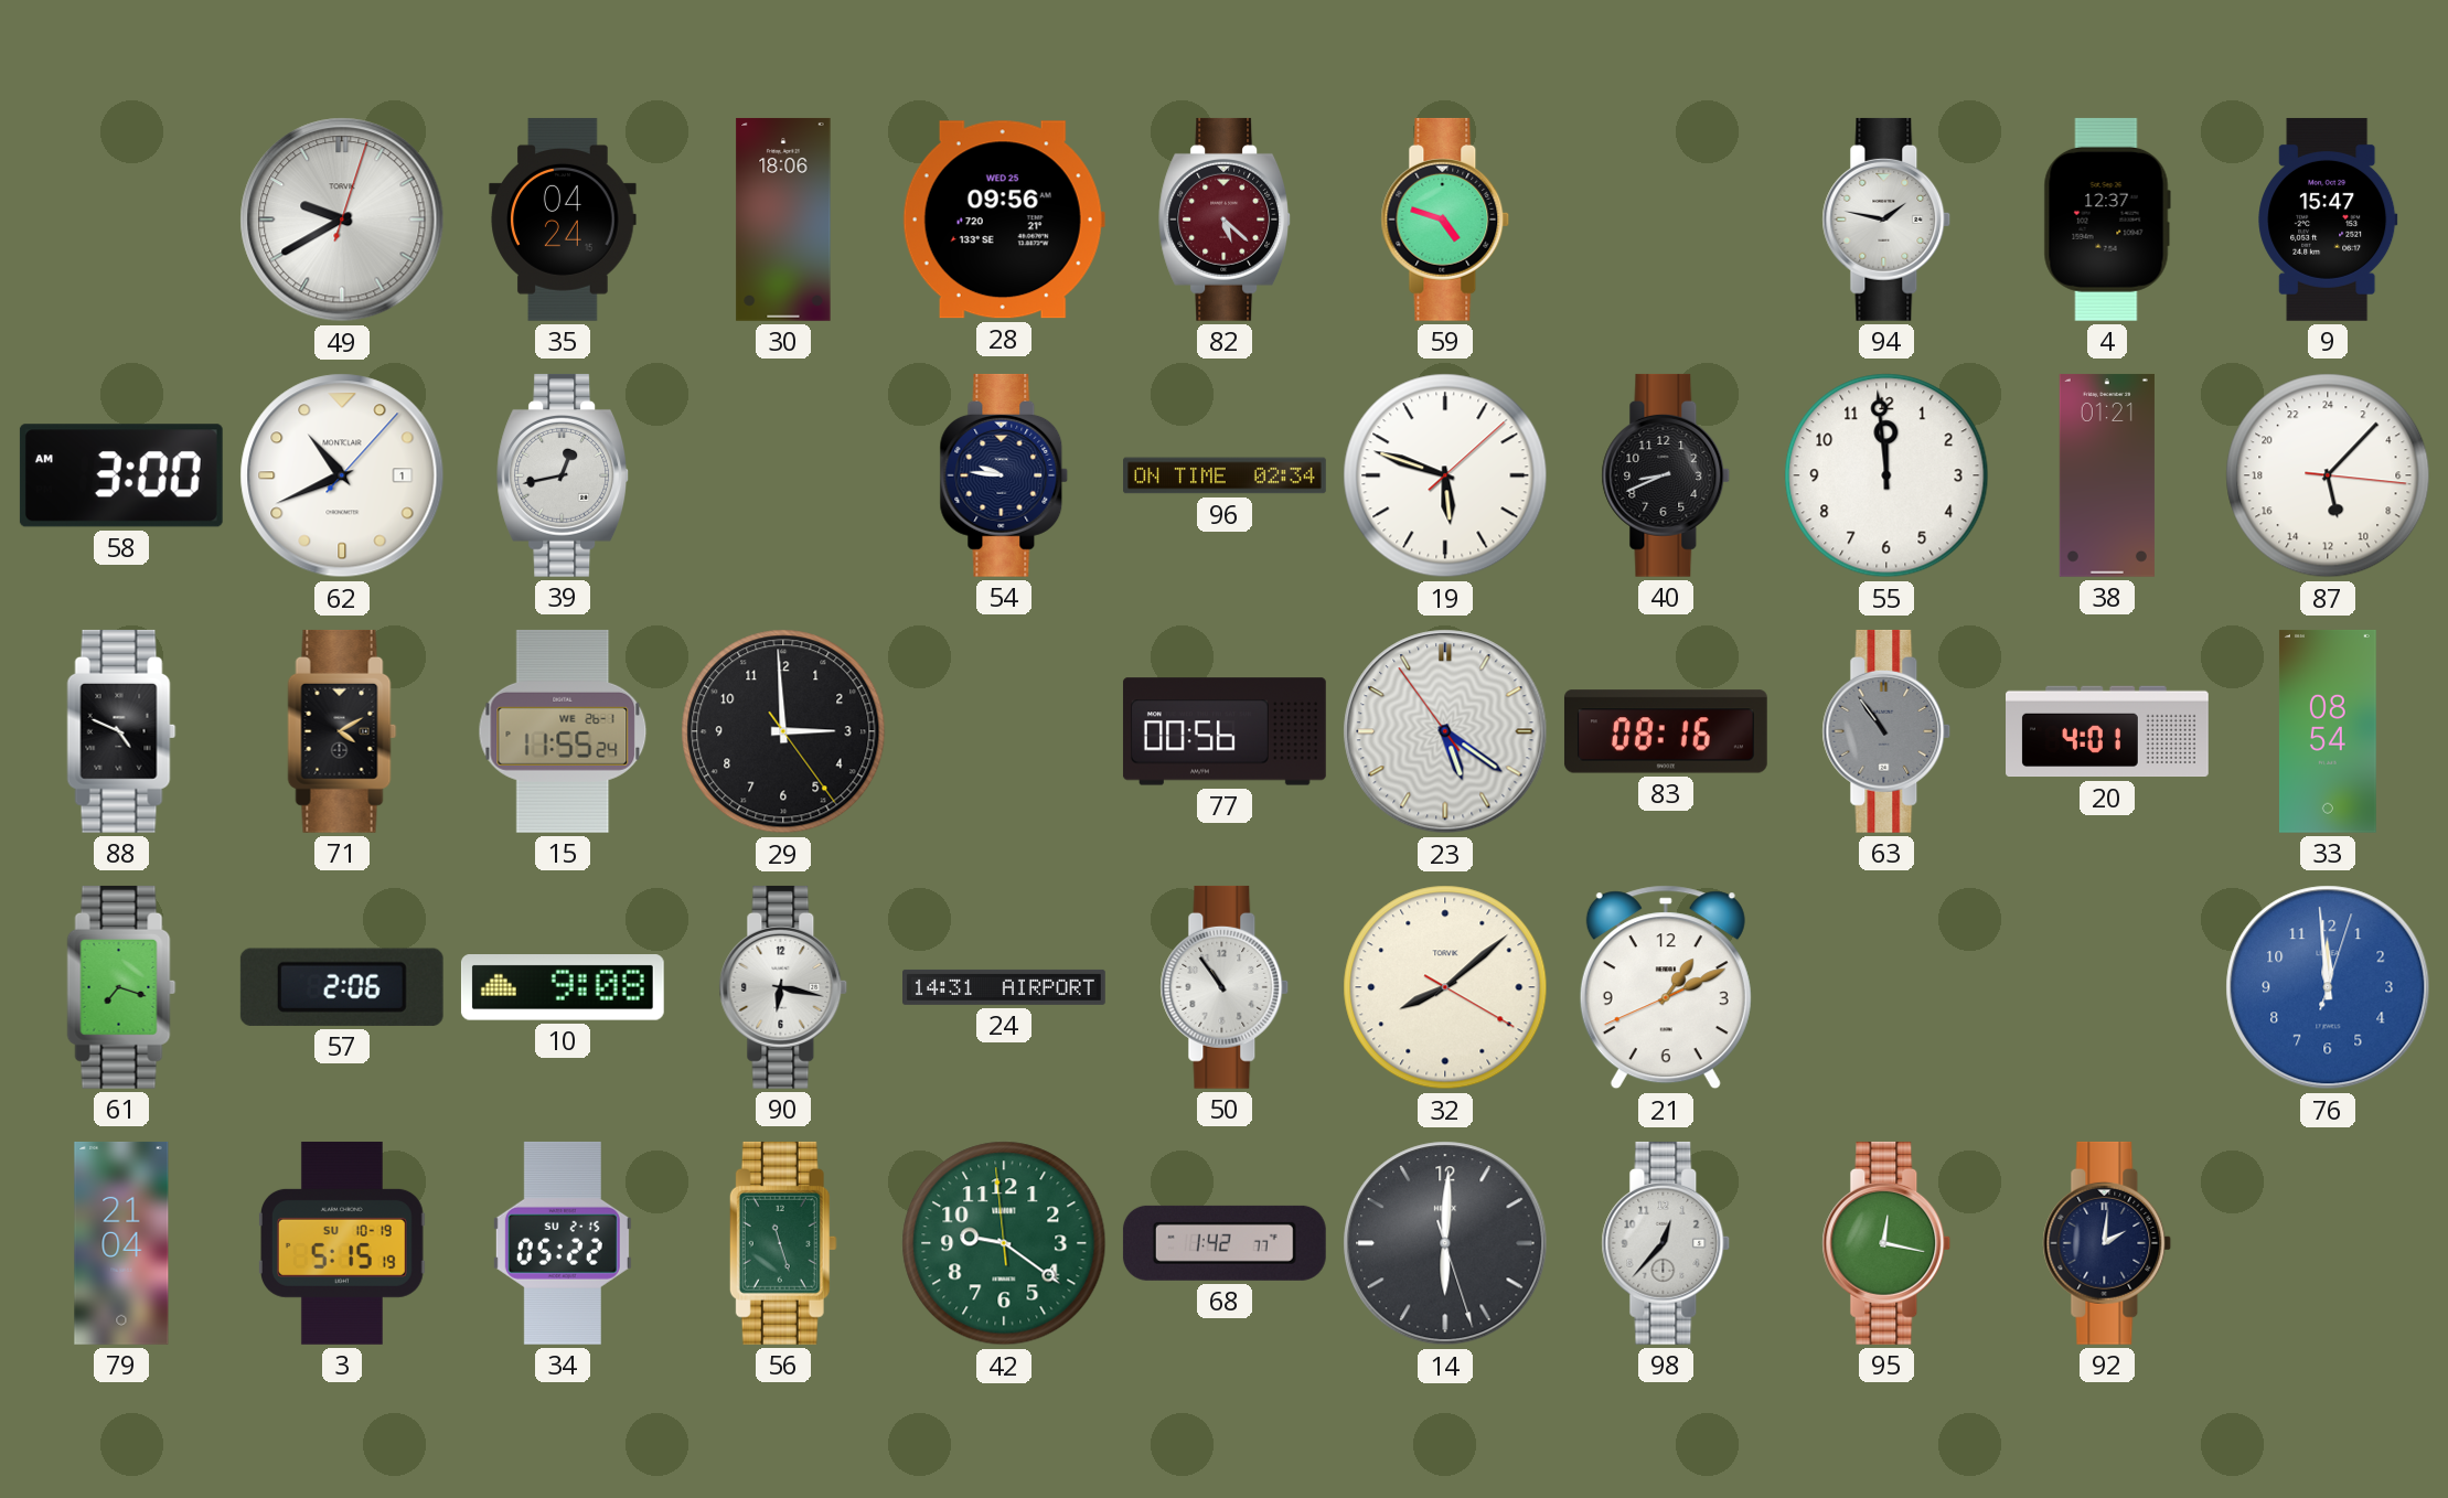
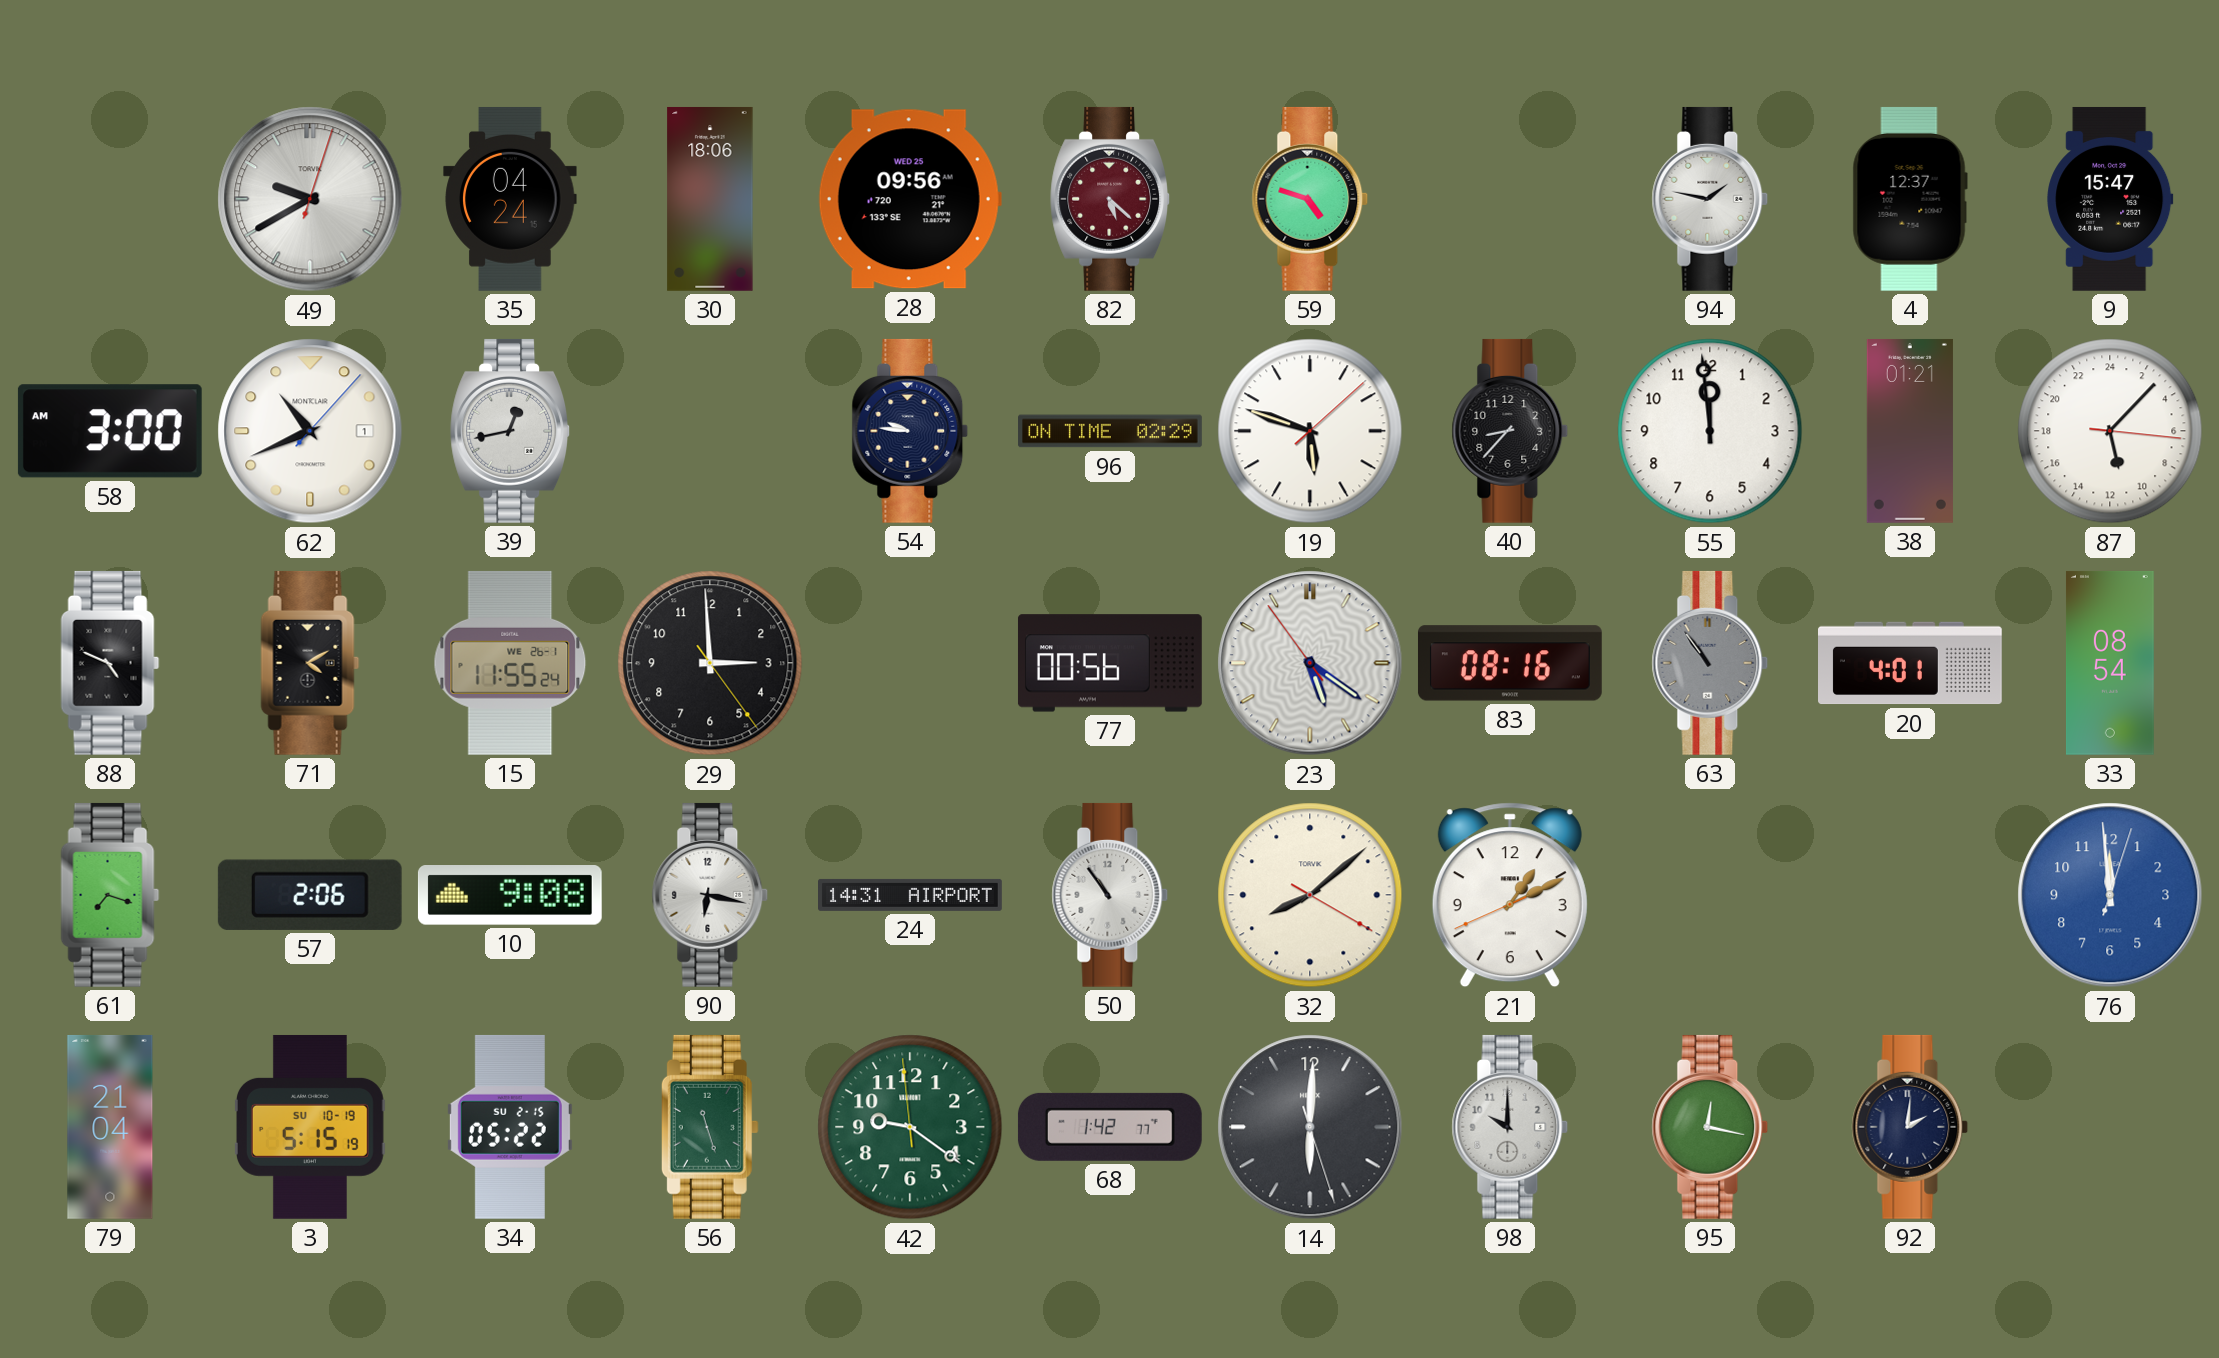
96: 02:34 -> 02:29 (1110, 431)
40: 8:41 -> 8:37 (1510, 431)
98: 12:37 -> 10:00 (1510, 1127)
